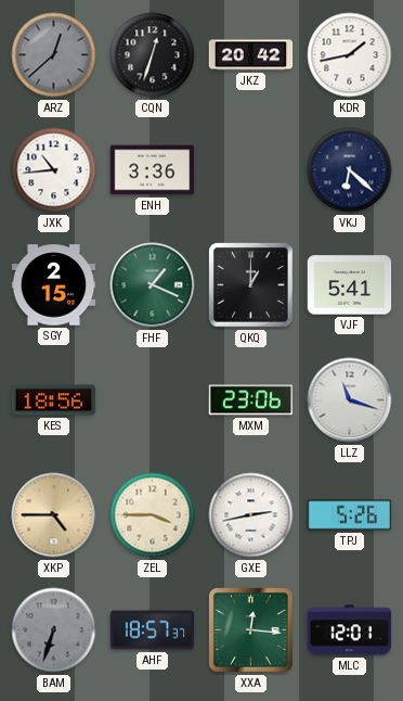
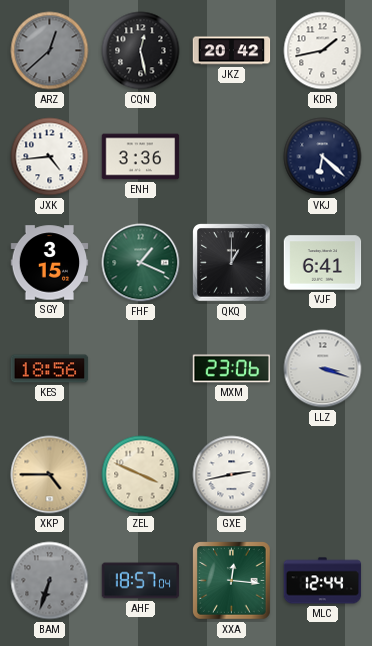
CQN: 12:33 -> 12:28 (141, 51)
JXK: 10:44 -> 4:44 (50, 157)
SGY: 2:15 -> 3:15 (50, 263)
VJF: 5:41 -> 6:41 (323, 263)
LLZ: 11:18 -> 3:18 (323, 369)
ZEL: 3:45 -> 3:49 (141, 475)
TPJ: 5:26 -> none (350, 515)
AHF: 18:57:37 -> 18:57:04 (141, 581)
MLC: 12:01 -> 12:44 (323, 581)
